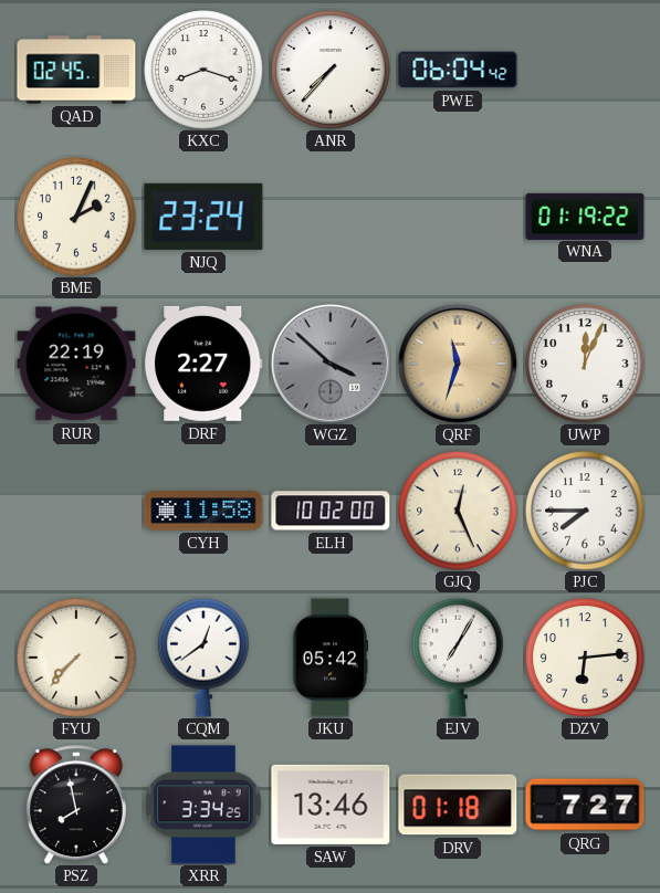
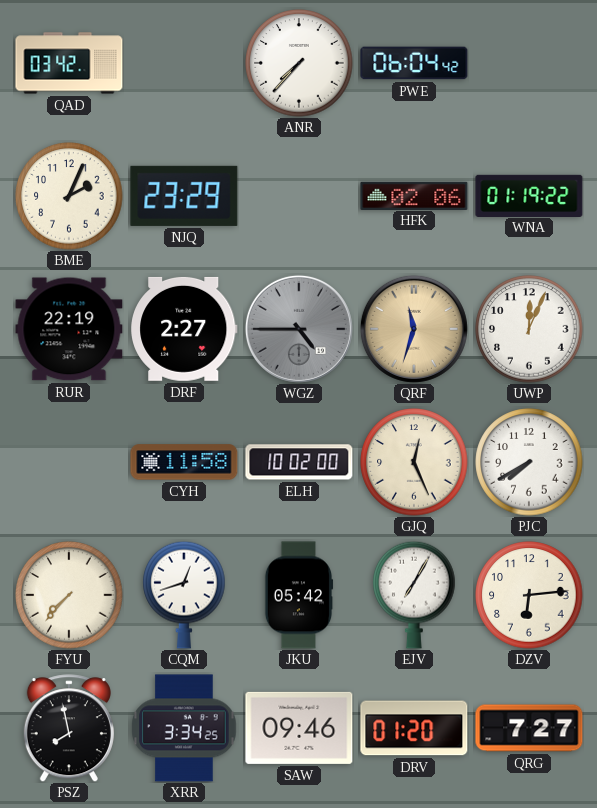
QAD: 02:45 -> 03:42 (69, 63)
KXC: 8:18 -> none (203, 70)
NJQ: 23:24 -> 23:29 (184, 196)
HFK: none -> 02:06 (414, 195)
WGZ: 3:52 -> 4:45 (299, 329)
PJC: 7:45 -> 7:40 (529, 462)
CQM: 12:39 -> 12:42 (184, 595)
SAW: 13:46 -> 09:46 (299, 728)
DRV: 01:18 -> 01:20 (414, 728)
